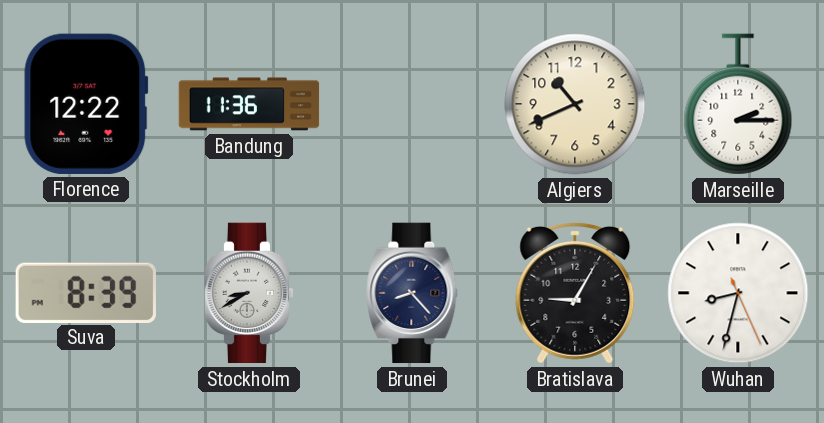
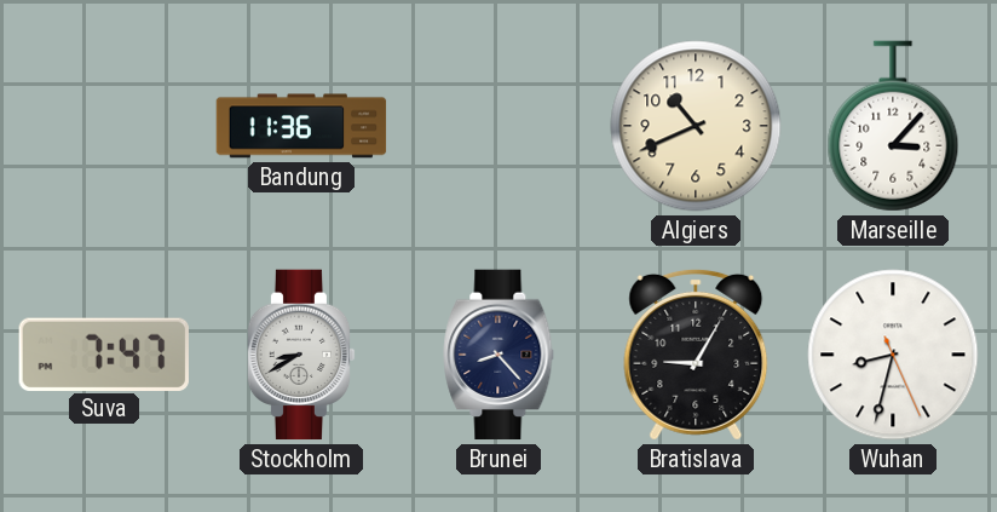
Florence: 12:22 -> none (86, 104)
Marseille: 2:15 -> 3:07 (893, 126)
Suva: 8:39 -> 7:47 (104, 353)
